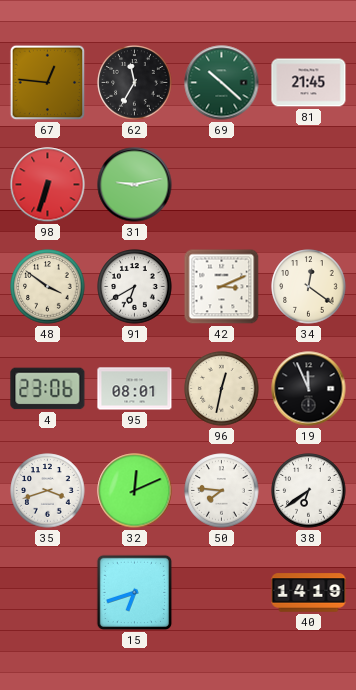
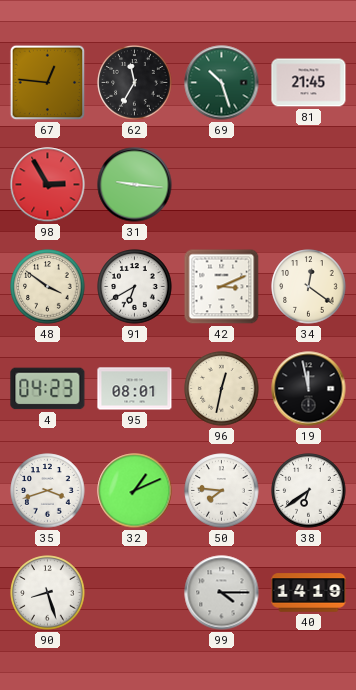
69: 10:22 -> 10:27 (222, 83)
98: 6:33 -> 2:55 (48, 185)
31: 9:13 -> 9:16 (135, 185)
4: 23:06 -> 04:23 (48, 389)
19: 11:56 -> 11:58 (309, 389)
32: 12:11 -> 1:11 (135, 491)
90: none -> 8:27 (48, 593)
15: 6:42 -> none (135, 593)
99: none -> 4:15 (222, 593)
